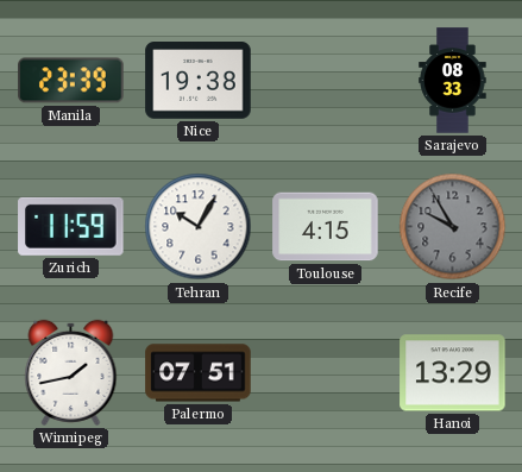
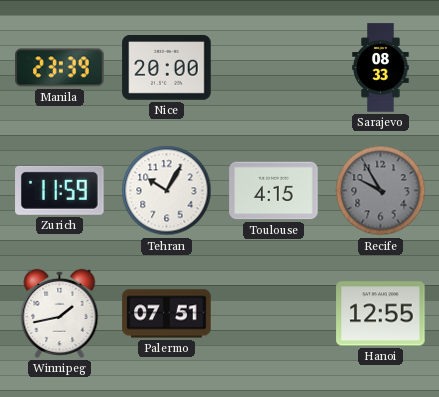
Nice: 19:38 -> 20:00 (167, 68)
Hanoi: 13:29 -> 12:55 (381, 314)
